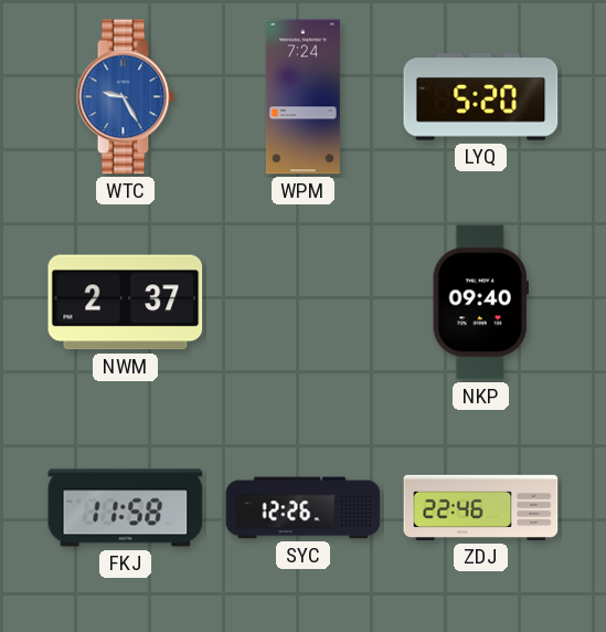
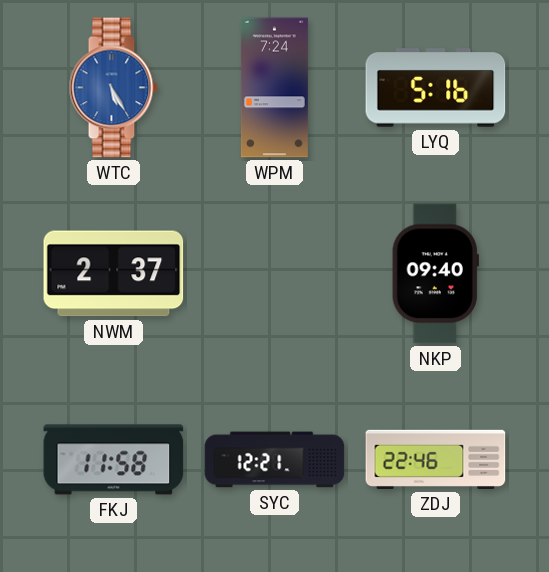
WTC: 9:25 -> 5:25 (113, 88)
LYQ: 5:20 -> 5:16 (436, 88)
SYC: 12:26 -> 12:21 (275, 460)
